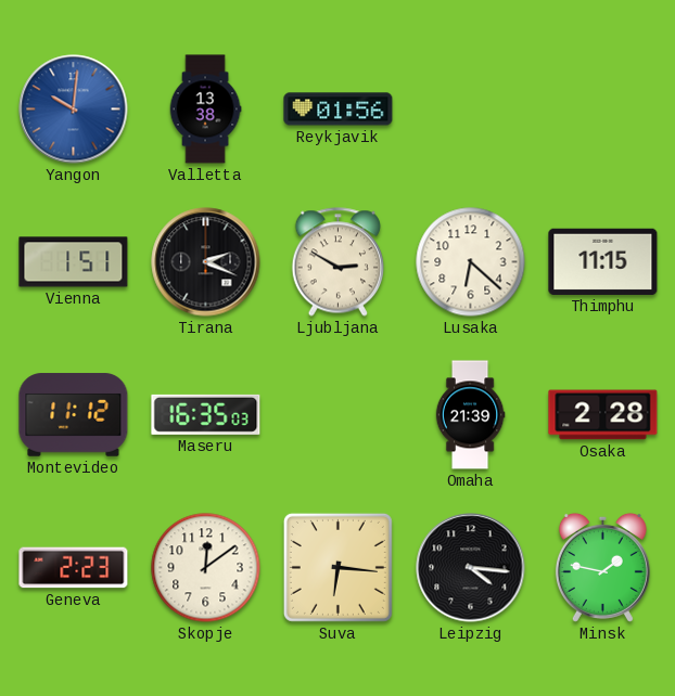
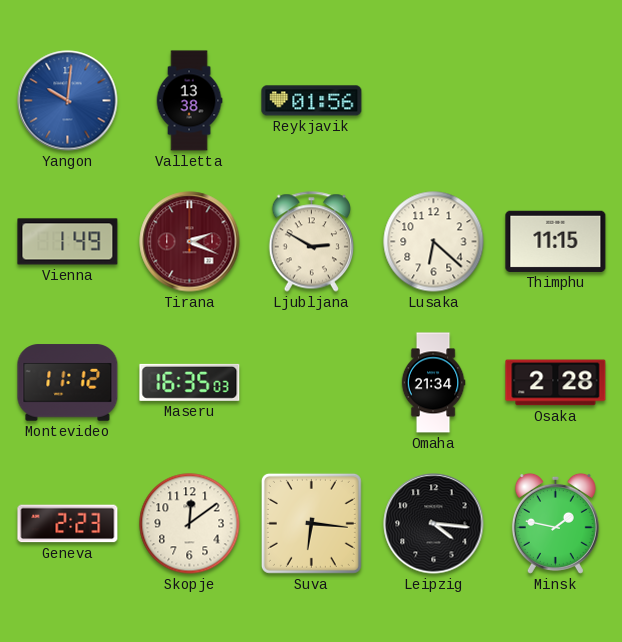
Vienna: 1:51 -> 1:49 (68, 242)
Tirana dial: black -> burgundy (190, 242)
Omaha: 21:39 -> 21:34 (433, 383)
